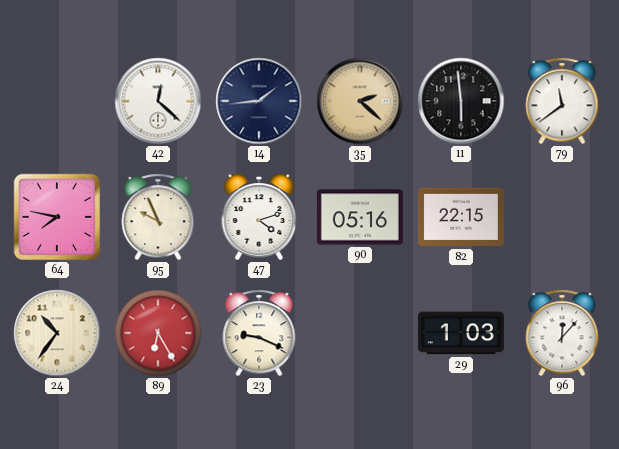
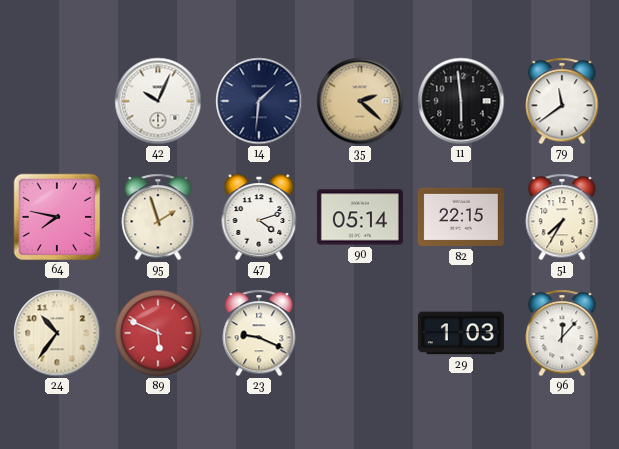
42: 12:22 -> 10:04 (158, 101)
14: 1:44 -> 1:31 (259, 101)
95: 9:56 -> 1:57 (158, 217)
90: 05:16 -> 05:14 (360, 217)
51: none -> 7:35 (562, 217)
89: 6:25 -> 5:49 (158, 333)
